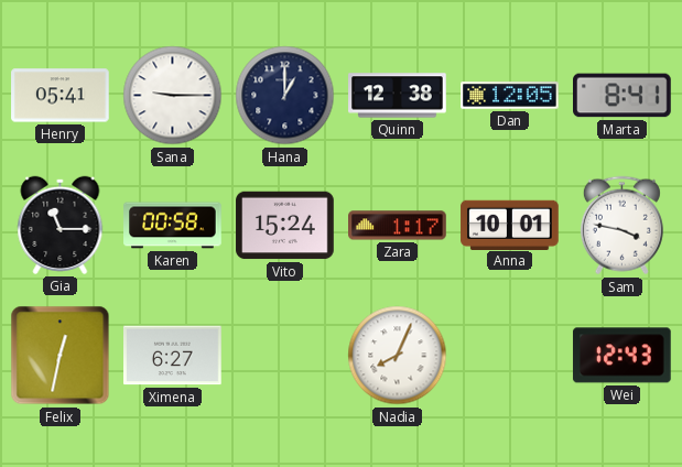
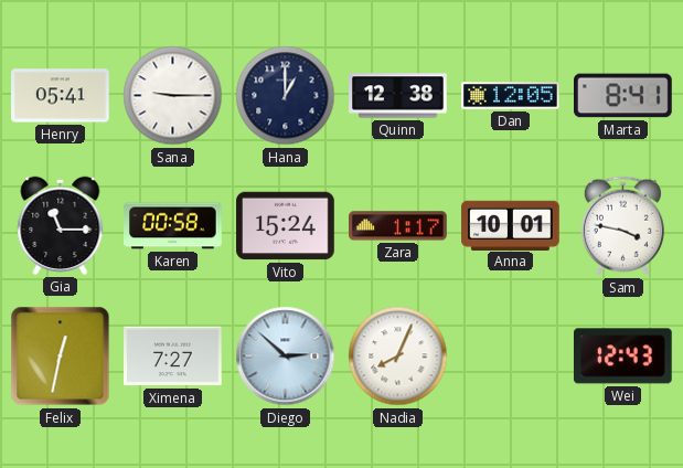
Ximena: 6:27 -> 7:27 (173, 357)
Diego: none -> 2:52 (286, 357)
